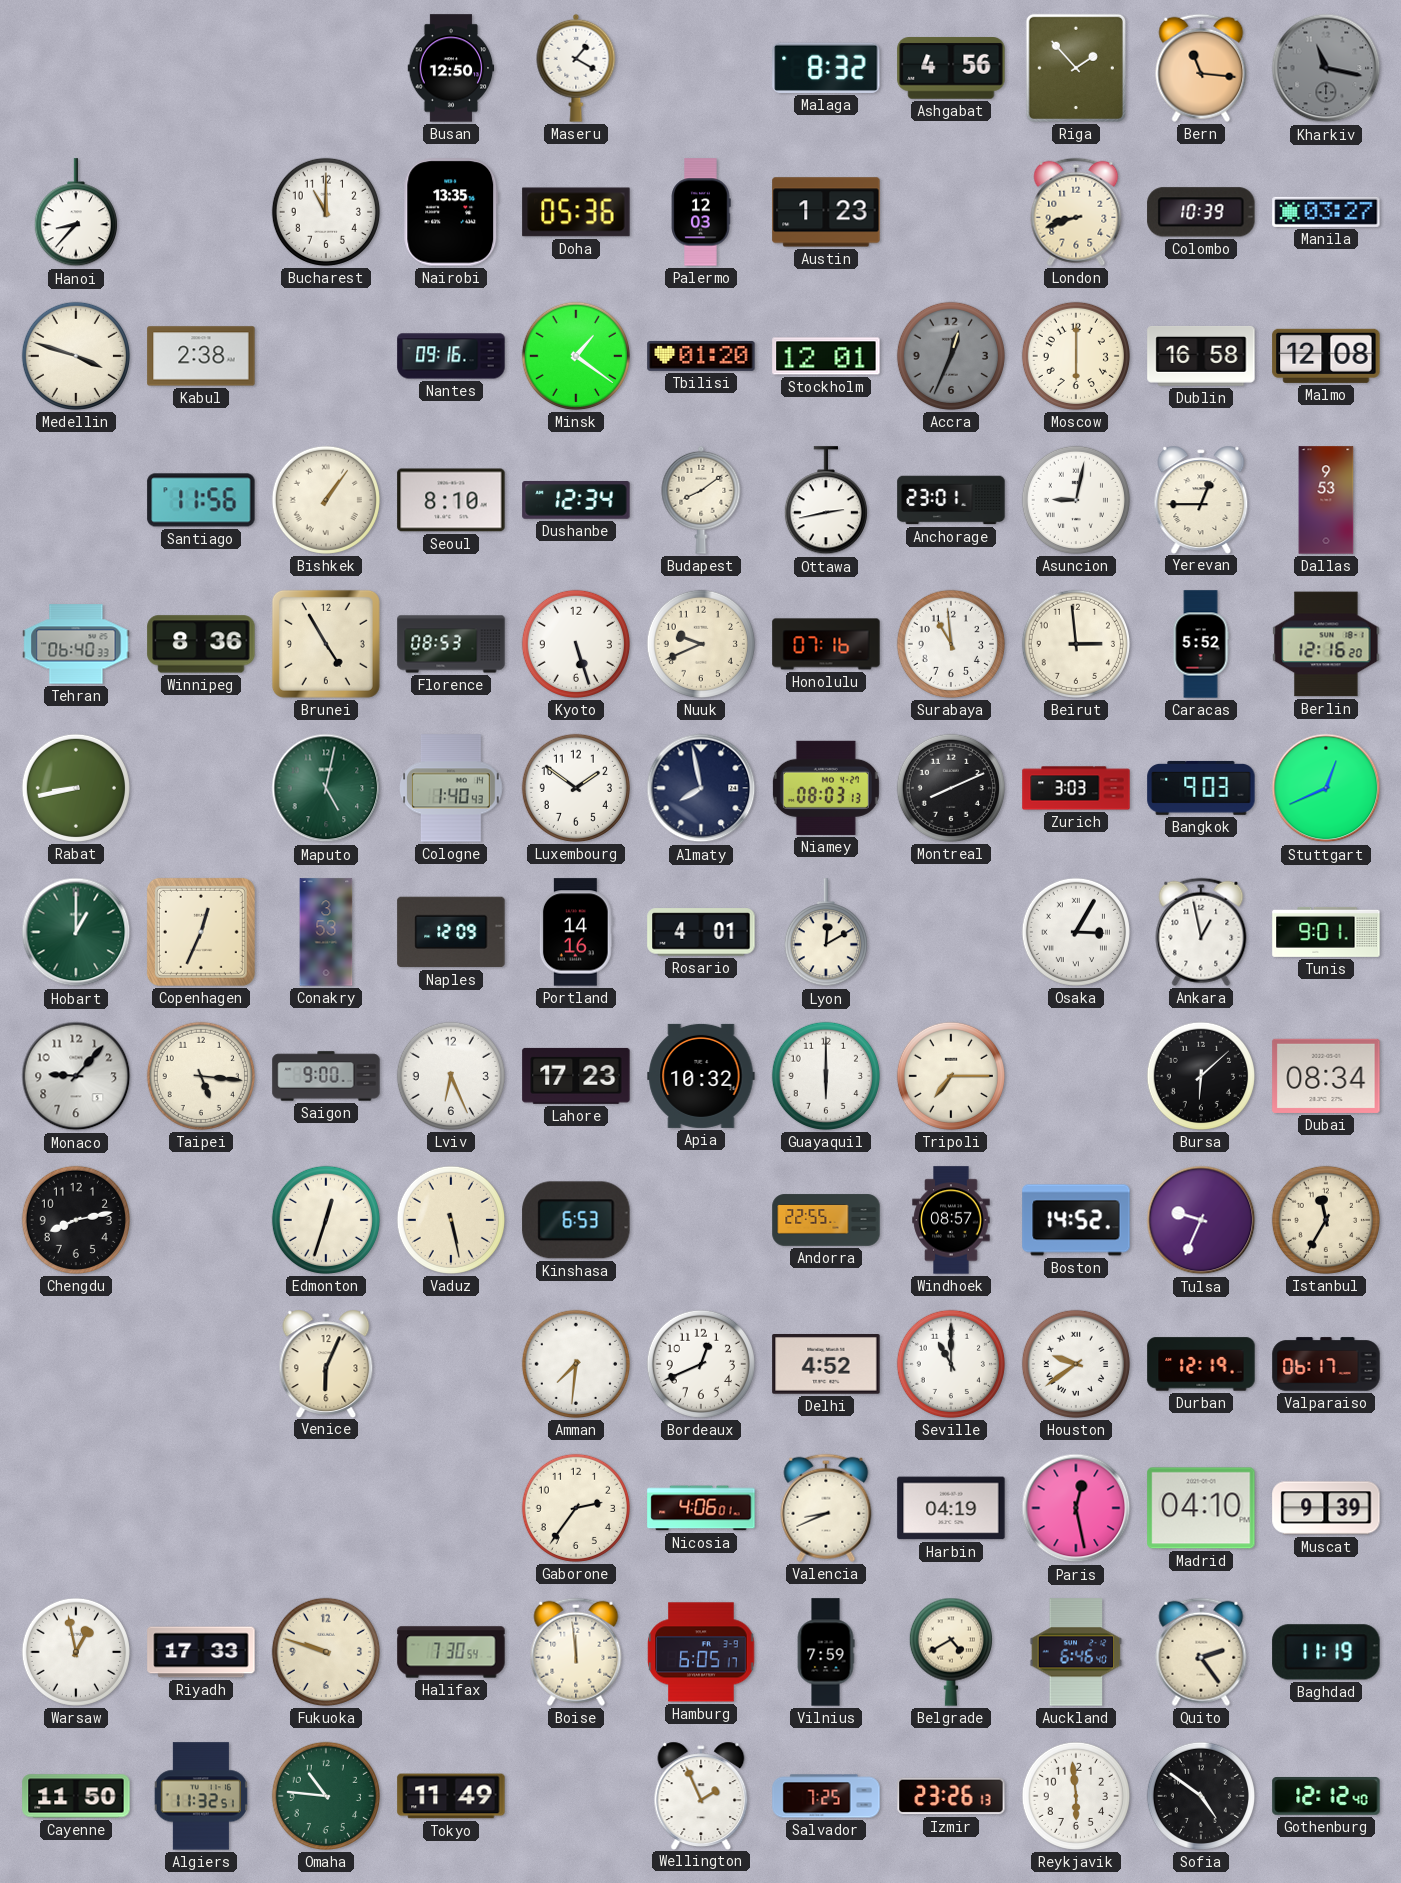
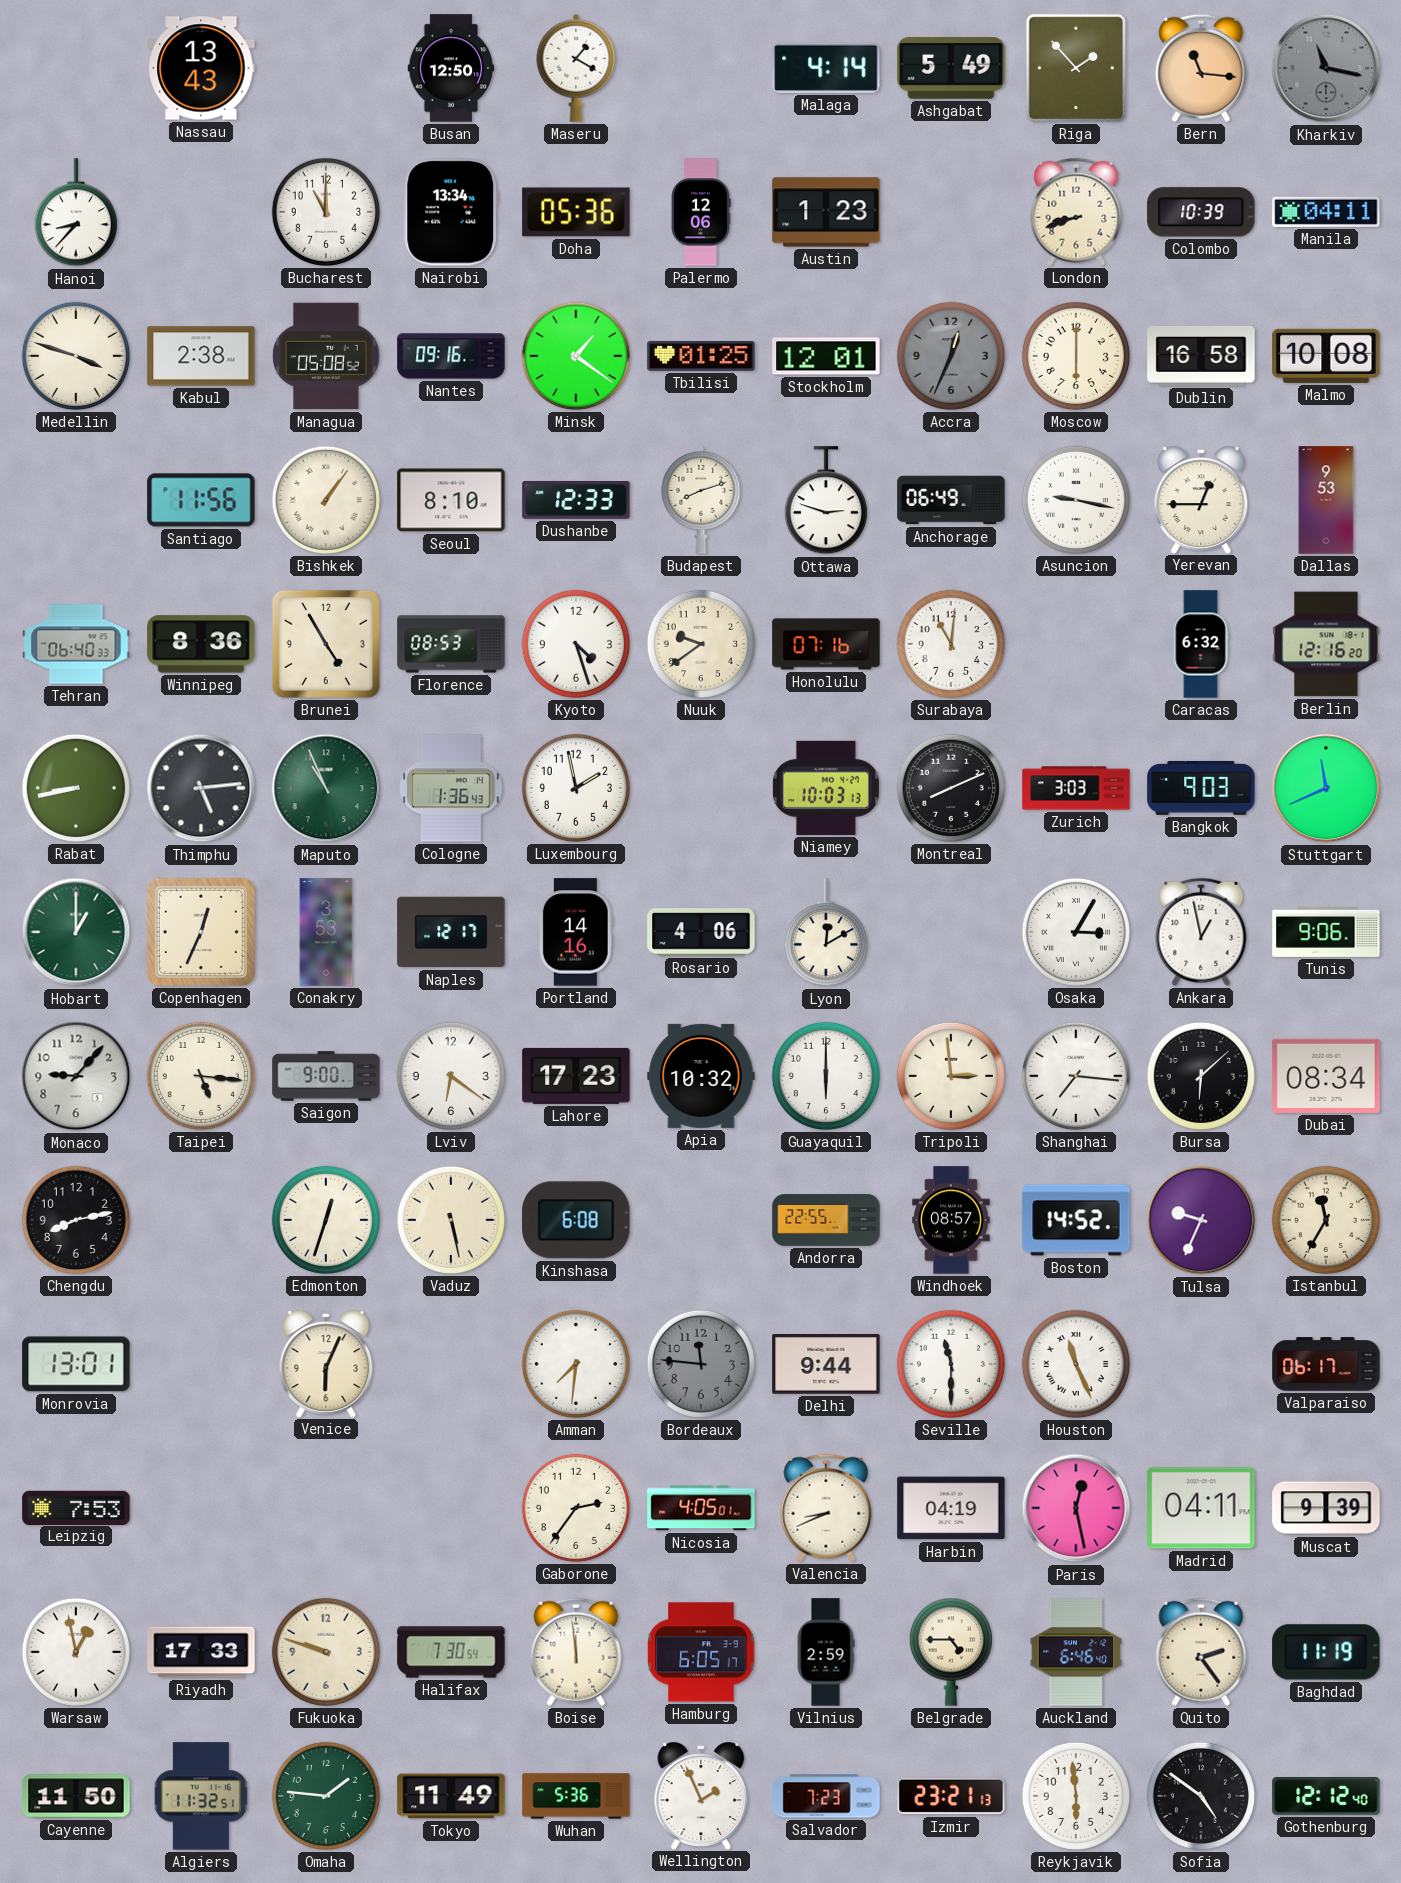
Nassau: none -> 13:43 (201, 68)
Malaga: 8:32 -> 4:14 (826, 68)
Ashgabat: 4:56 -> 5:49 (951, 68)
Nairobi: 13:35 -> 13:34 (451, 212)
Palermo: 12:03 -> 12:06 (701, 212)
Manila: 03:27 -> 04:11 (1326, 212)
Managua: none -> 05:08 (327, 356)
Tbilisi: 01:20 -> 01:25 (701, 356)
Malmo: 12:08 -> 10:08 (1326, 356)
Dushanbe: 12:34 -> 12:33 (576, 500)
Budapest: 8:09 -> 8:12 (701, 500)
Ottawa: 2:43 -> 2:48 (826, 501)
Anchorage: 23:01 -> 06:49 (951, 500)
Asuncion: 9:02 -> 9:17 (1076, 500)
Kyoto: 5:27 -> 4:27 (576, 644)
Nuuk: 9:41 -> 9:39 (701, 644)
Surabaya: 10:59 -> 11:01 (951, 644)
Beirut: 2:59 -> none (1076, 644)
Caracas: 5:52 -> 6:32 (1201, 644)
Thimphu: none -> 5:14 (201, 788)
Maputo: 5:02 -> 10:56 (326, 788)
Cologne: 1:40 -> 1:36 (452, 788)
Luxembourg: 1:51 -> 1:58 (576, 788)
Almaty: 7:58 -> none (701, 788)
Niamey: 08:03 -> 10:03 (826, 788)
Stuttgart: 12:41 -> 11:41 (1326, 788)
Naples: 12:09 -> 12:17 (451, 932)
Rosario: 4:01 -> 4:06 (701, 932)
Tunis: 9:01 -> 9:06 (1326, 932)
Lviv: 6:26 -> 6:21 (451, 1076)
Tripoli: 7:15 -> 2:59 (951, 1076)
Shanghai: none -> 7:16 (1076, 1076)
Kinshasa: 6:53 -> 6:08 (576, 1220)
Monrovia: none -> 13:01 (76, 1364)
Bordeaux: 12:41 -> 11:46 (701, 1364)
Bordeaux dial: white -> grey (701, 1364)
Delhi: 4:52 -> 9:44 (826, 1364)
Seville: 11:00 -> 11:30 (951, 1364)
Houston: 9:39 -> 11:26 (1076, 1364)
Durban: 12:19 -> none (1201, 1364)
Leipzig: none -> 7:53 (76, 1507)
Nicosia: 4:06 -> 4:05 (701, 1508)
Madrid: 04:10 -> 04:11 (1201, 1508)
Vilnius: 7:59 -> 2:59 (826, 1652)
Belgrade: 4:40 -> 4:45 (951, 1652)
Omaha: 10:46 -> 1:46 (326, 1796)
Wuhan: none -> 5:36 (576, 1796)
Salvador: 7:25 -> 7:23 (826, 1796)
Izmir: 23:26 -> 23:21 (951, 1796)
